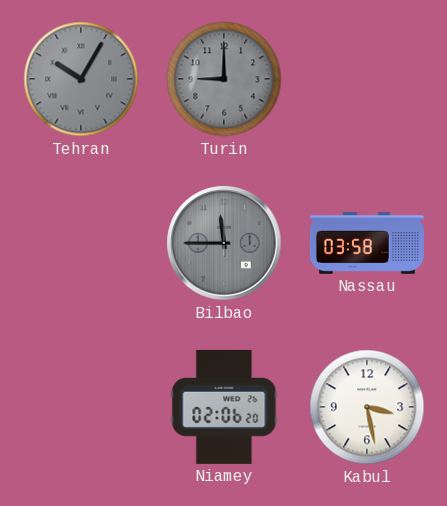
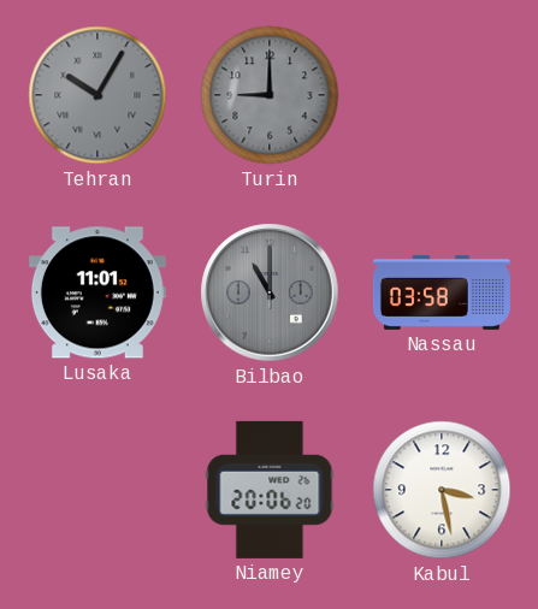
Lusaka: none -> 11:01 (97, 292)
Bilbao: 11:45 -> 11:00 (270, 292)
Niamey: 02:06 -> 20:06 (270, 490)
